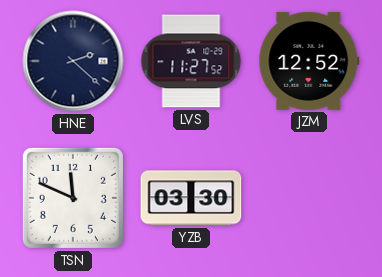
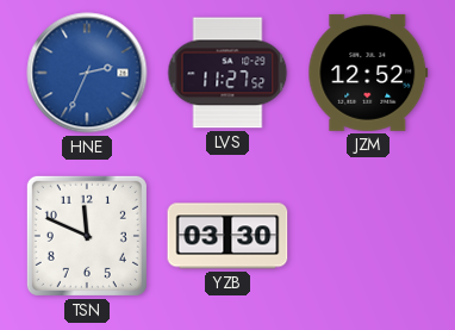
HNE: 2:22 -> 2:34 (87, 73)
HNE dial: navy -> blue (87, 73)
